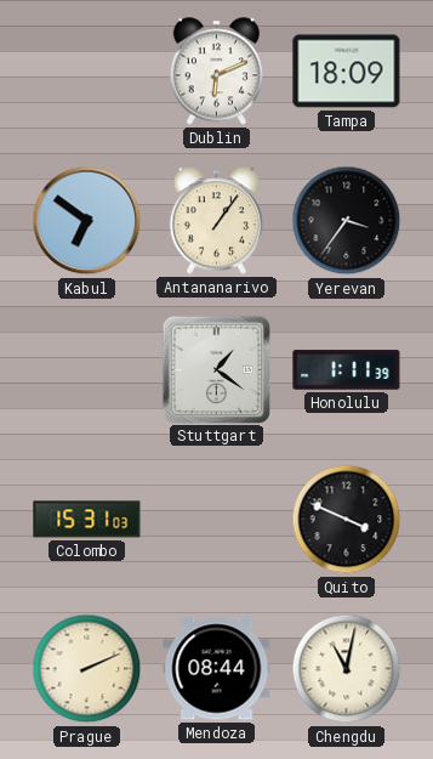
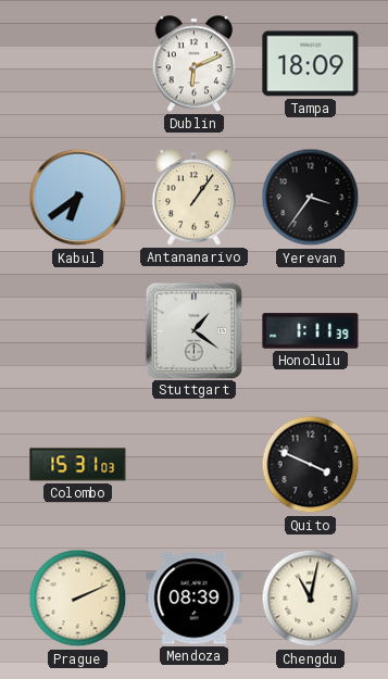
Kabul: 6:51 -> 6:39 (78, 198)
Mendoza: 08:44 -> 08:39 (195, 599)
